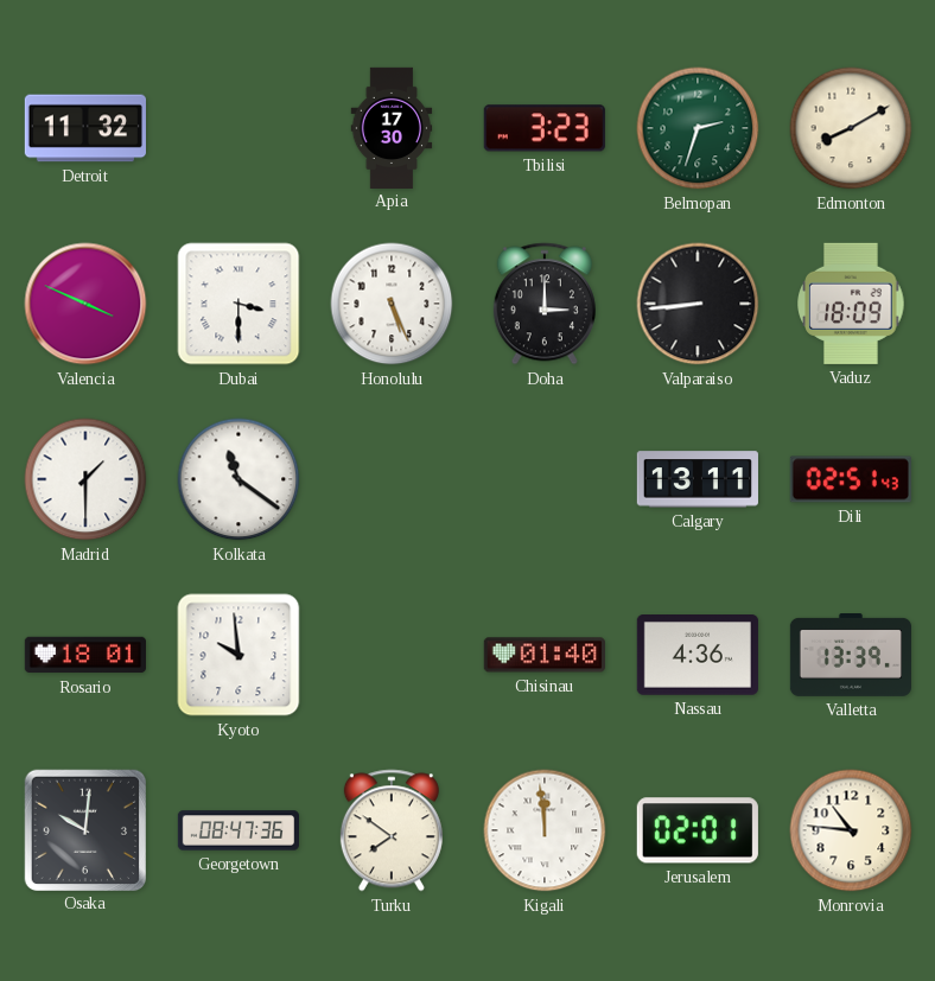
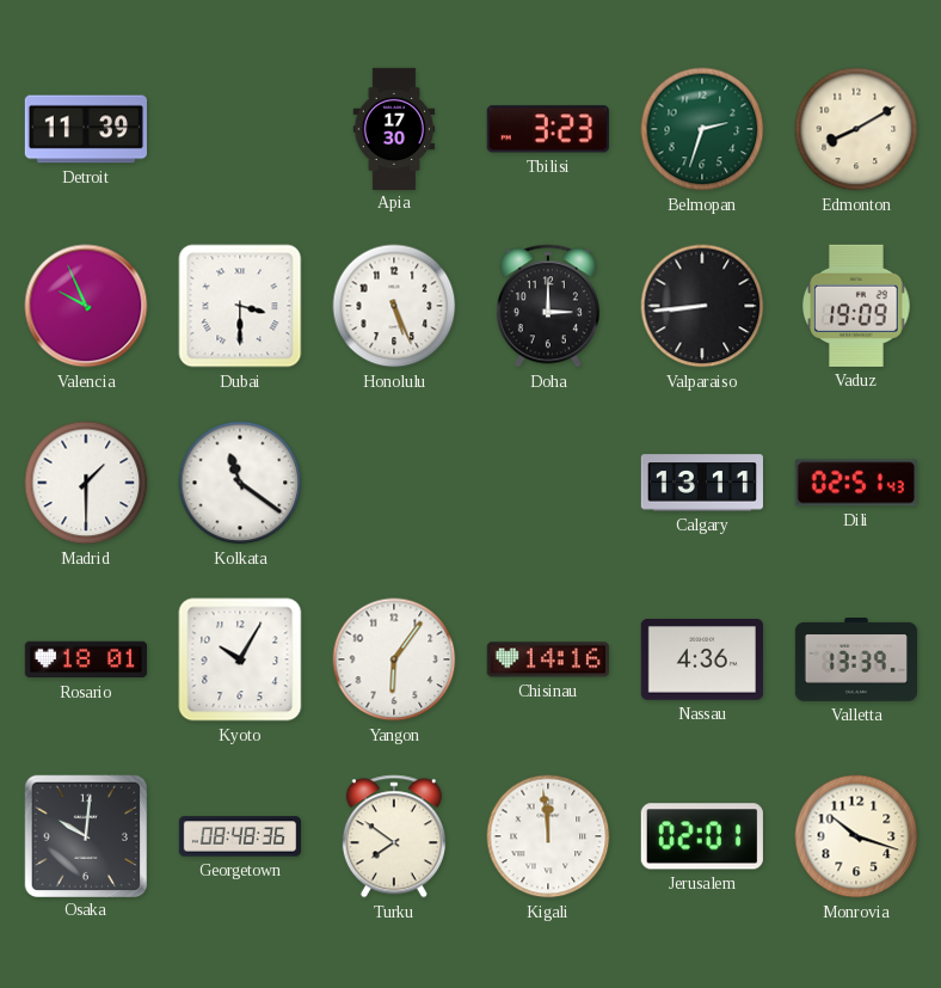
Detroit: 11:32 -> 11:39 (85, 129)
Valencia: 3:49 -> 9:56 (86, 306)
Vaduz: 18:09 -> 19:09 (856, 306)
Kyoto: 9:59 -> 10:05 (240, 659)
Yangon: none -> 6:06 (394, 659)
Chisinau: 01:40 -> 14:16 (548, 659)
Georgetown: 08:47 -> 08:48 (239, 836)
Monrovia: 10:46 -> 10:18 (856, 836)
